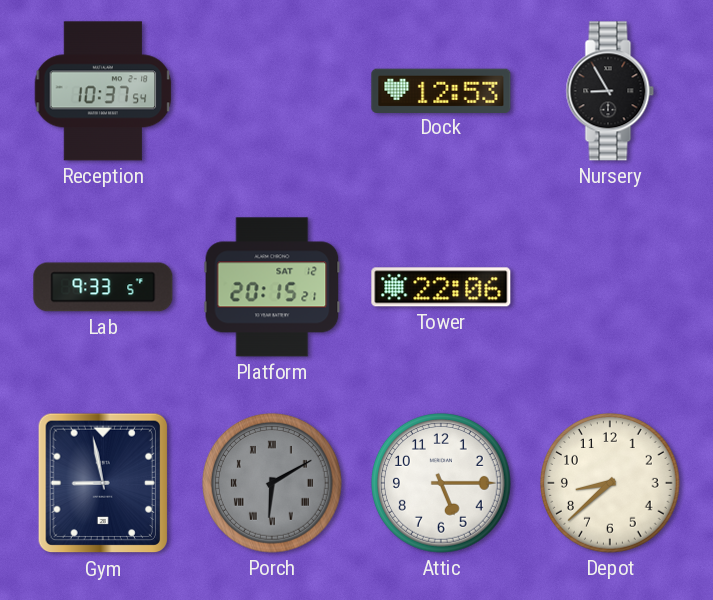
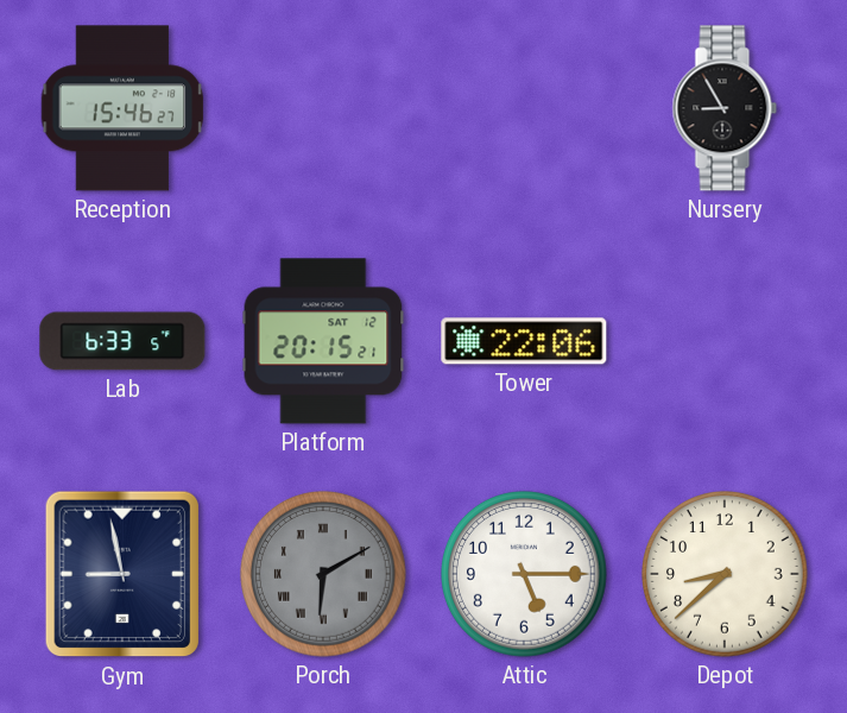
Reception: 10:37 -> 15:46 (122, 108)
Dock: 12:53 -> none (441, 90)
Lab: 9:33 -> 6:33 (122, 341)
